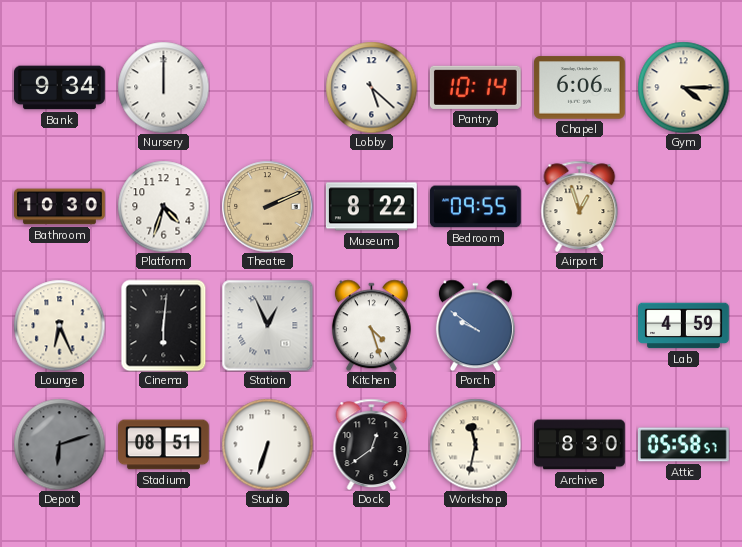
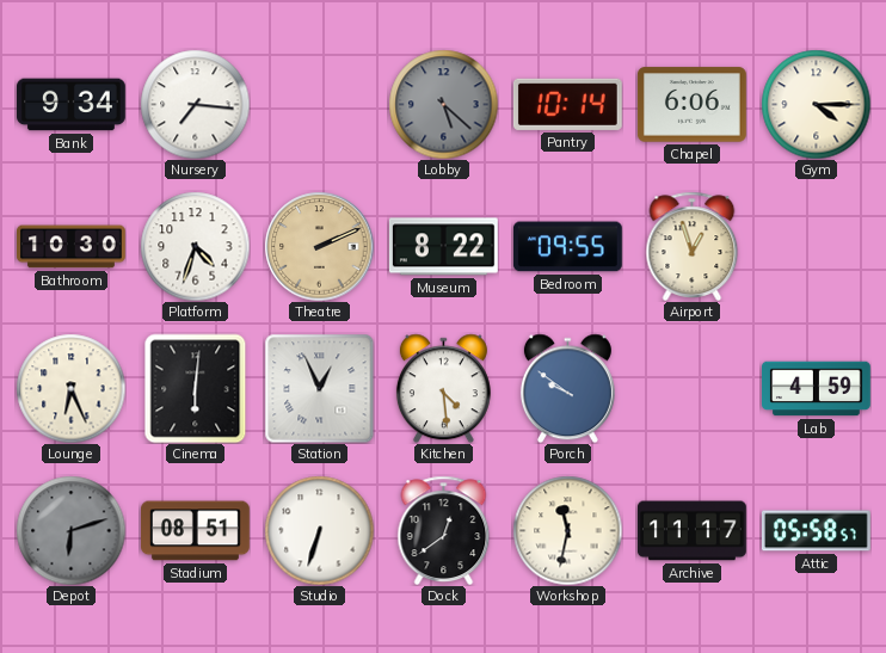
Nursery: 12:00 -> 7:16 (195, 104)
Lobby dial: white -> grey (443, 104)
Kitchen: 4:27 -> 4:29 (443, 388)
Archive: 8:30 -> 11:17 (691, 531)
